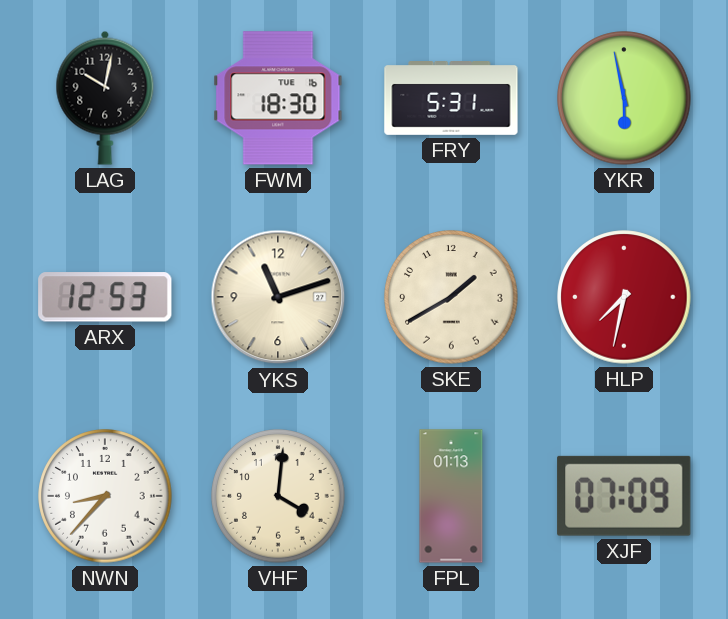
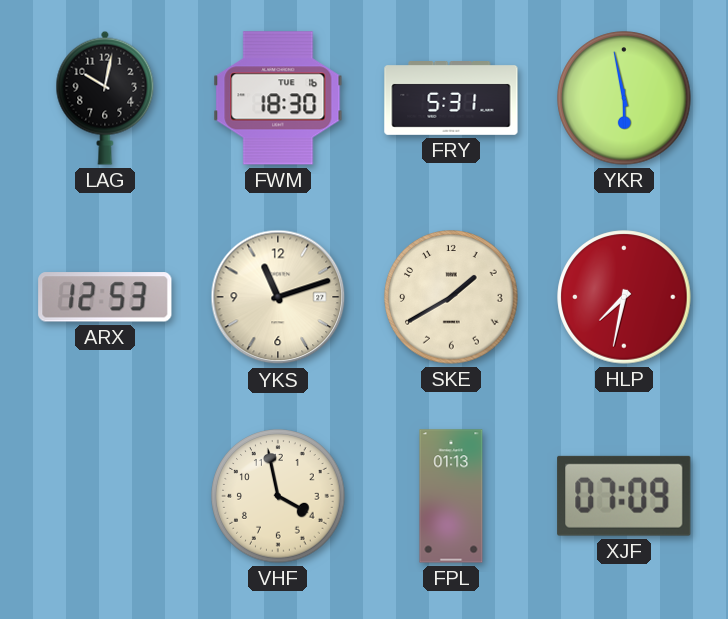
NWN: 8:37 -> none (105, 496)
VHF: 4:01 -> 3:58 (278, 496)
